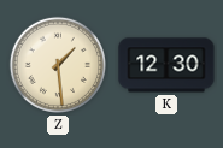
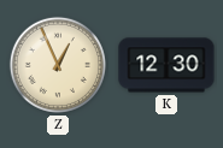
Z: 1:29 -> 12:56 (58, 65)
